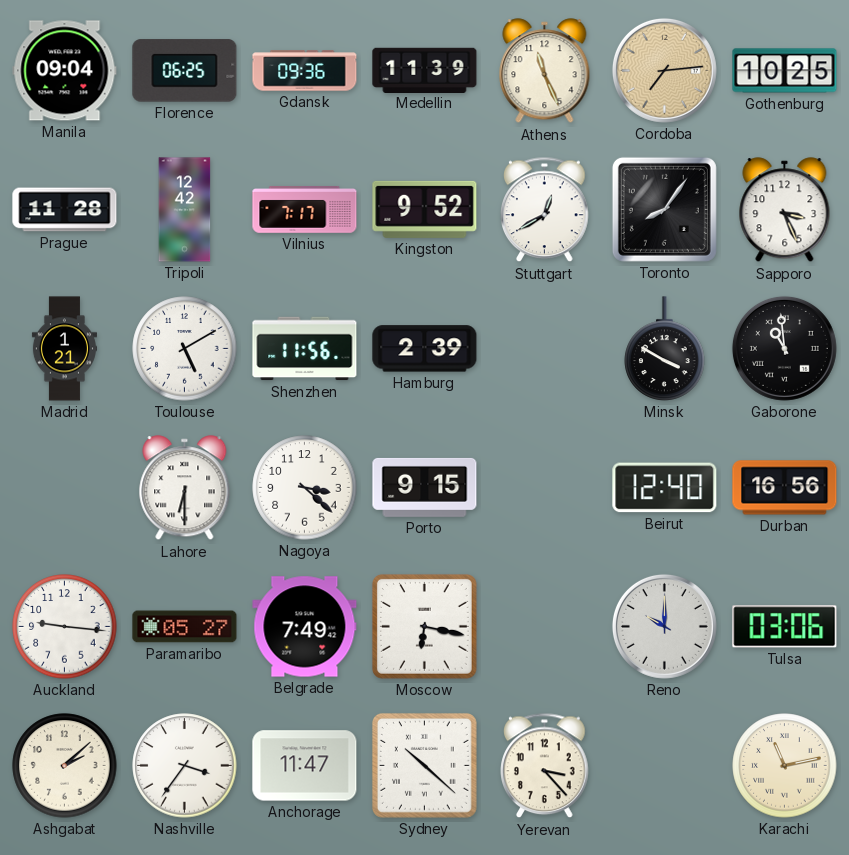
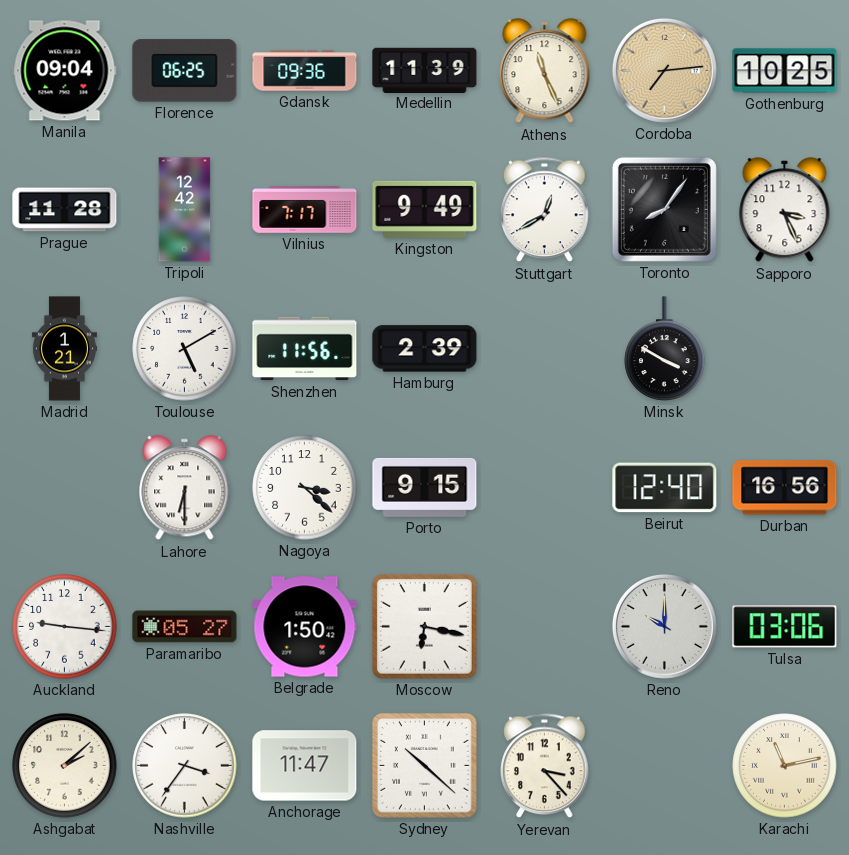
Kingston: 9:52 -> 9:49 (425, 209)
Gaborone: 10:59 -> none (784, 348)
Belgrade: 7:49 -> 1:50 (305, 627)
